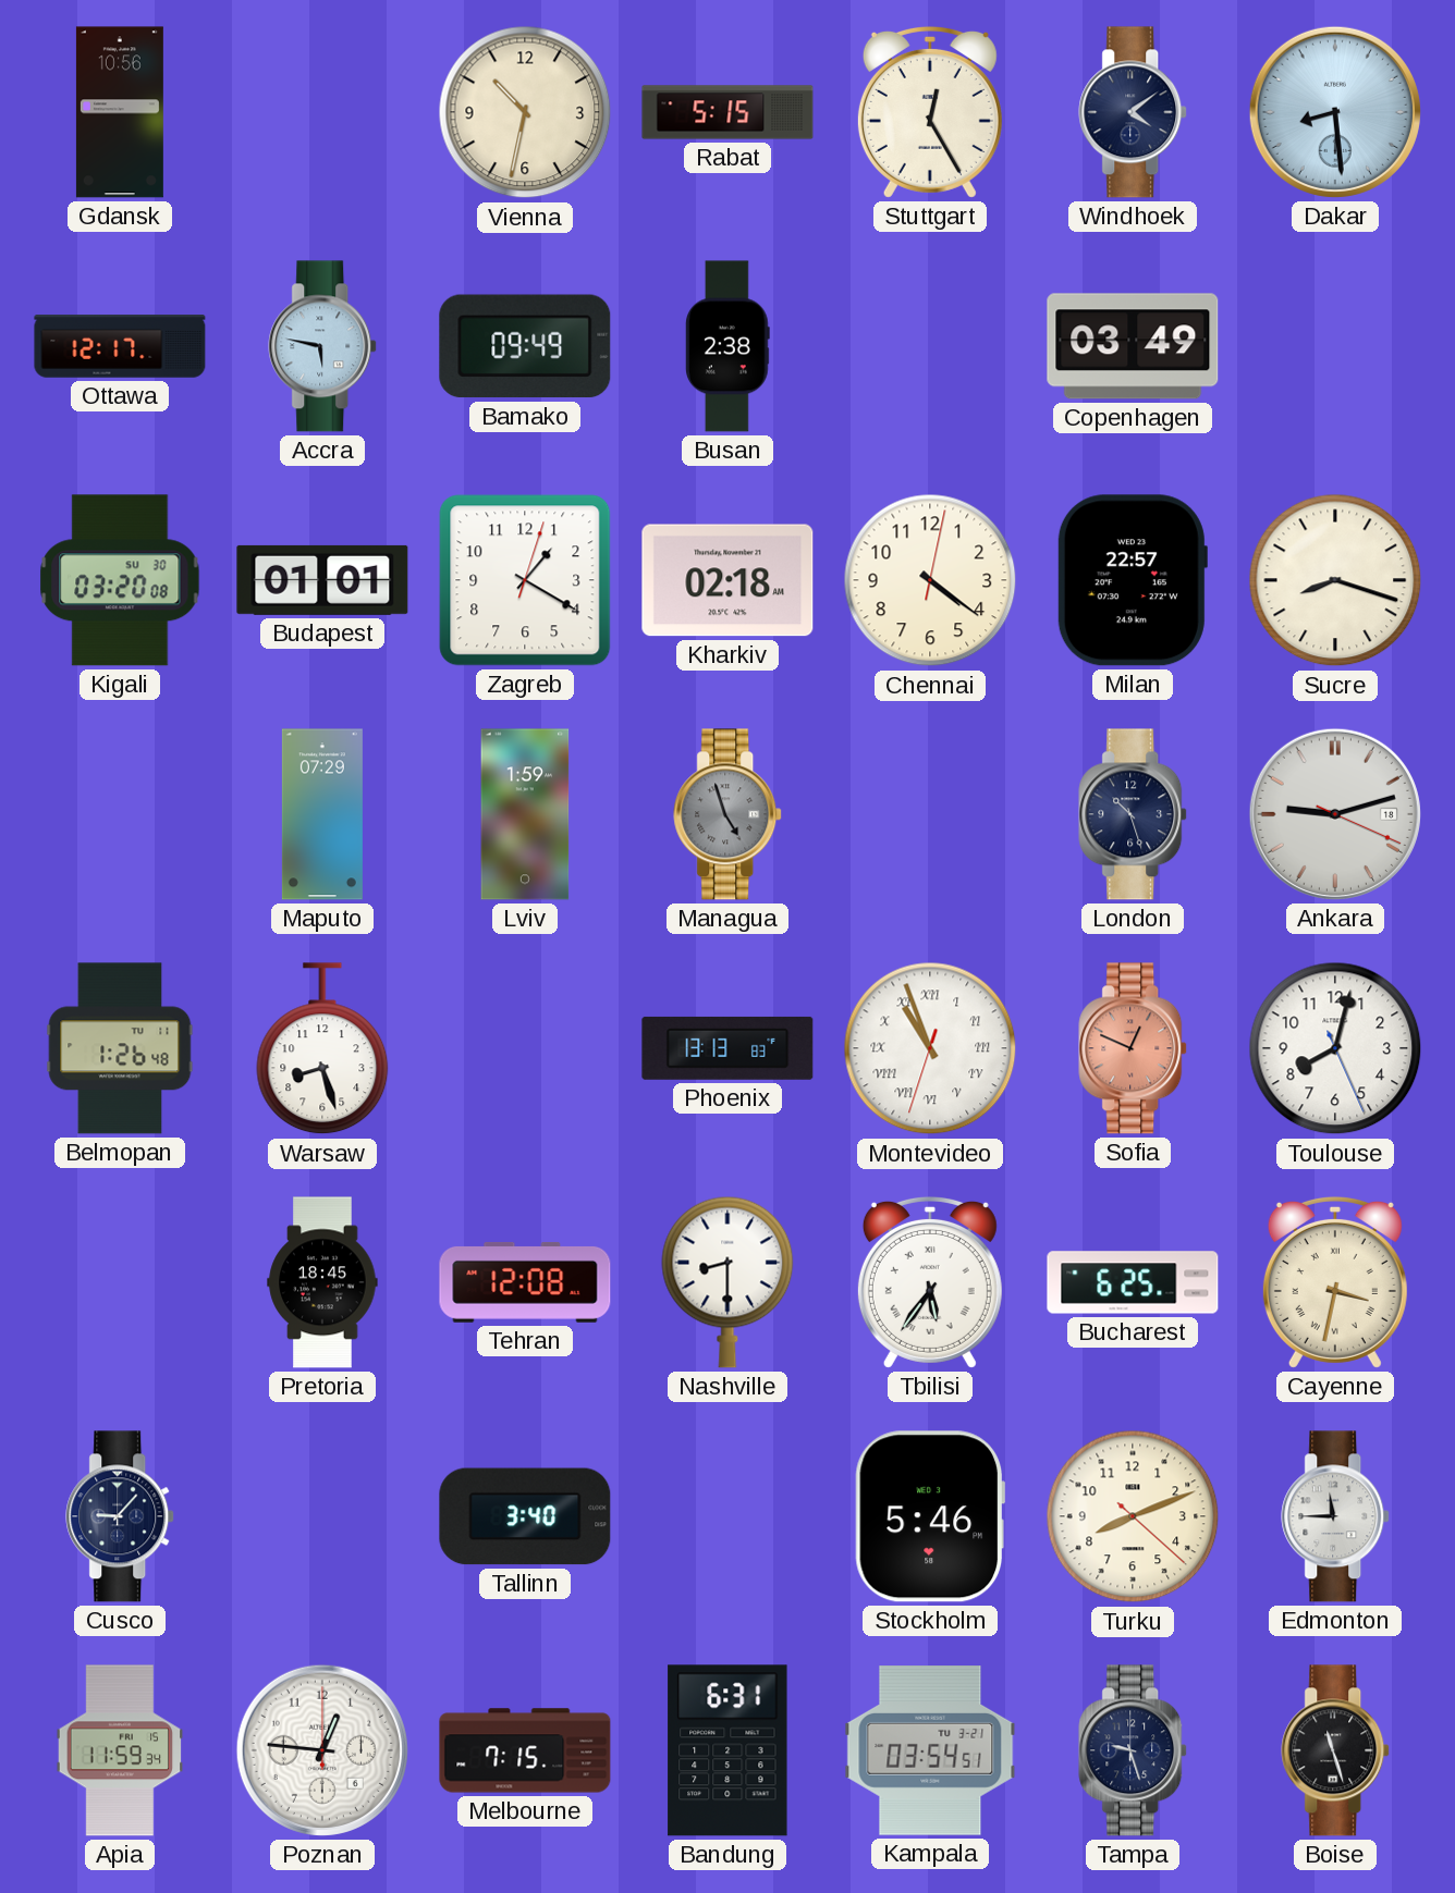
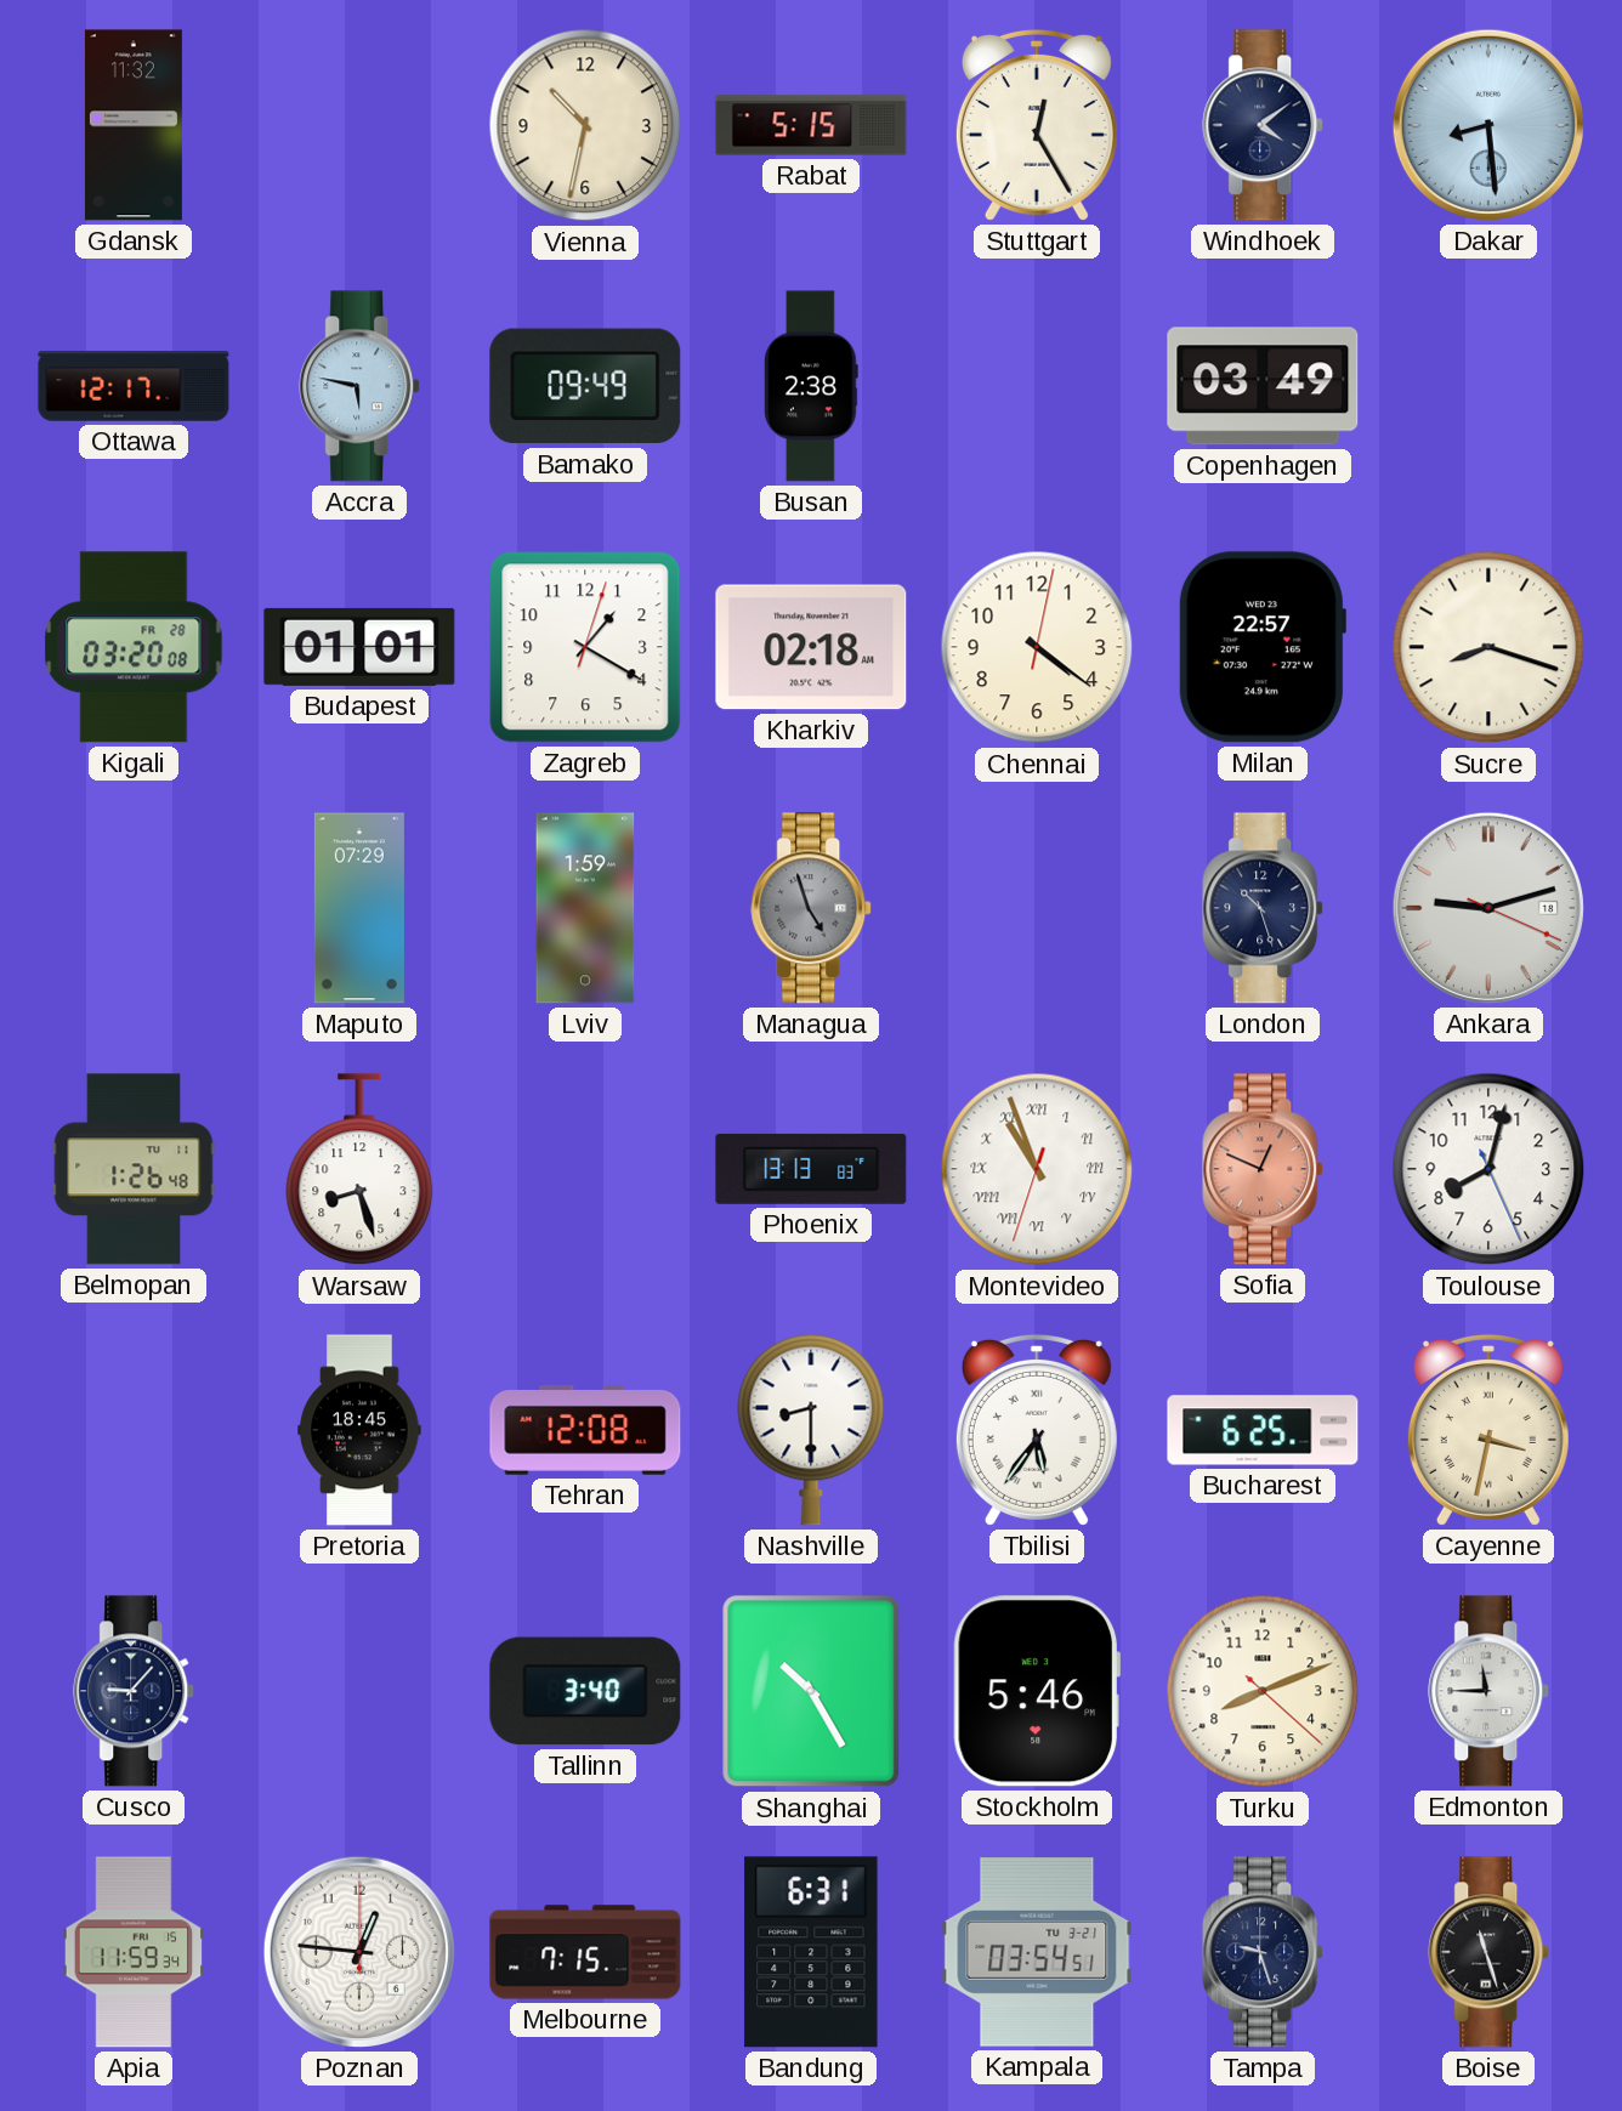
Gdansk: 10:56 -> 11:32 (134, 125)
Kigali date: SU 30 -> FR 28 (134, 647)
Shanghai: none -> 10:25 (811, 1691)
